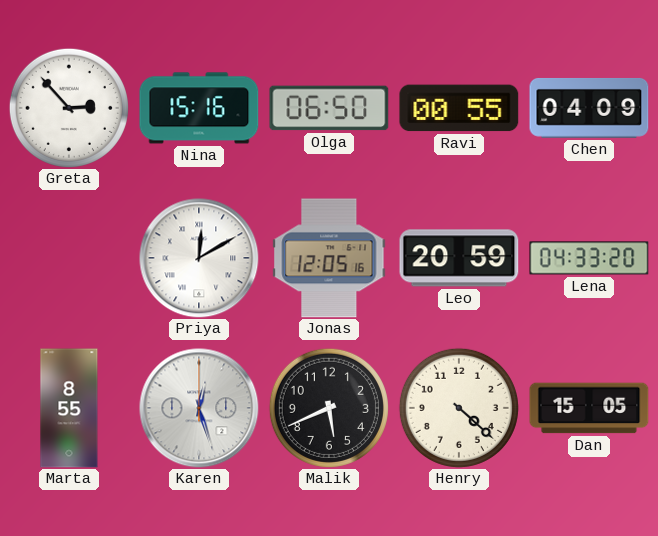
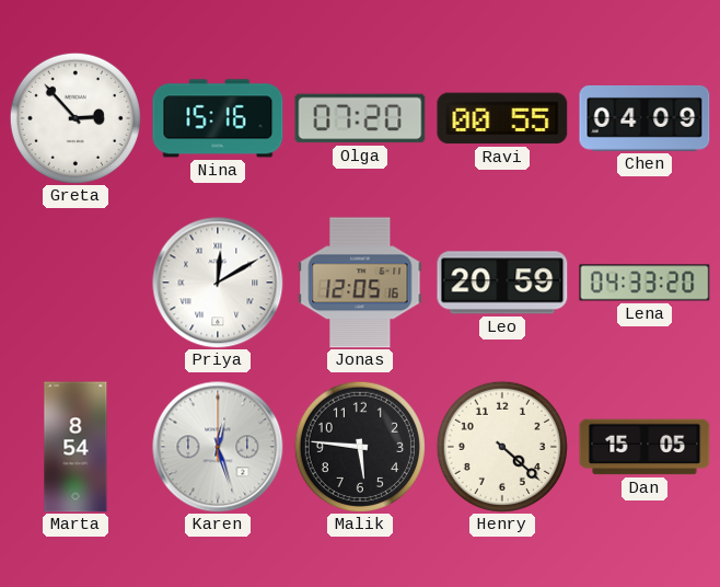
Olga: 06:50 -> 07:20 (360, 118)
Marta: 8:55 -> 8:54 (76, 447)
Malik: 5:41 -> 5:46 (360, 447)
